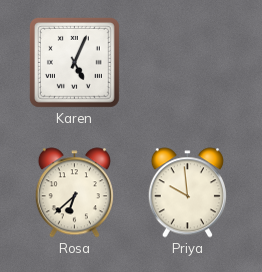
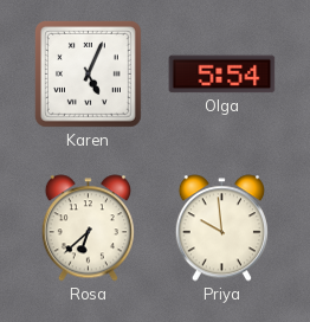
Olga: none -> 5:54 (222, 75)
